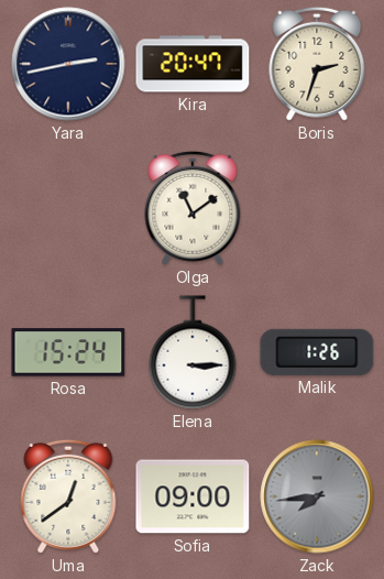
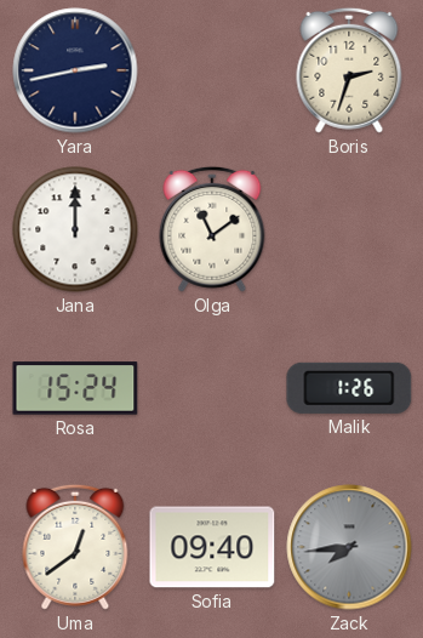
Kira: 20:47 -> none (193, 64)
Jana: none -> 12:00 (75, 229)
Elena: 3:15 -> none (193, 352)
Sofia: 09:00 -> 09:40 (212, 547)
